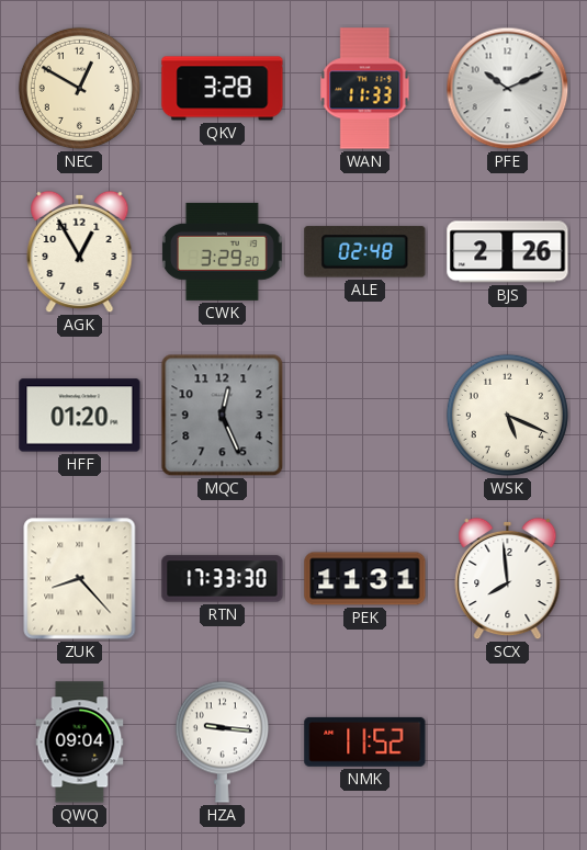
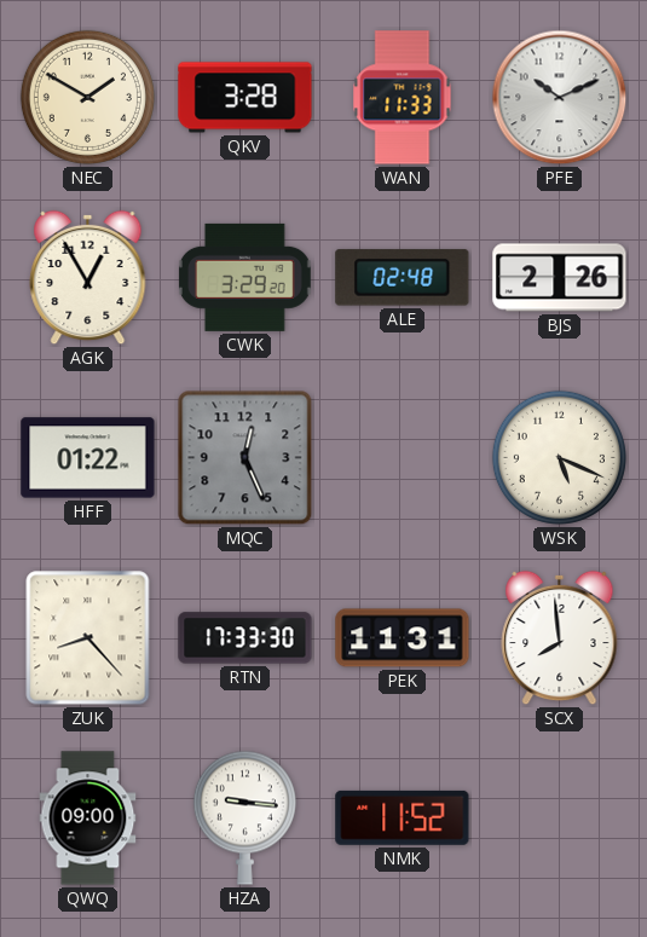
NEC: 12:50 -> 1:50 (87, 97)
HFF: 01:20 -> 01:22 (88, 458)
QWQ: 09:04 -> 09:00 (88, 819)
